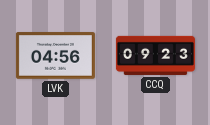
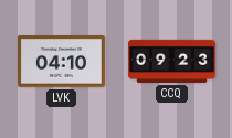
LVK: 04:56 -> 04:10 (61, 62)
